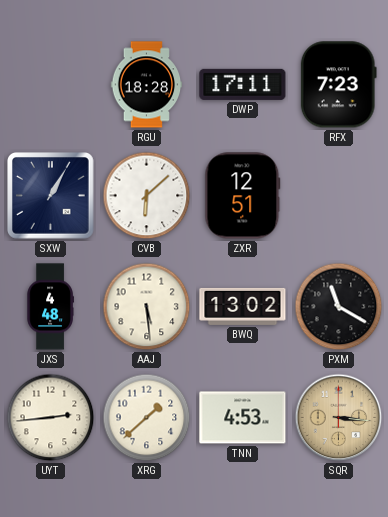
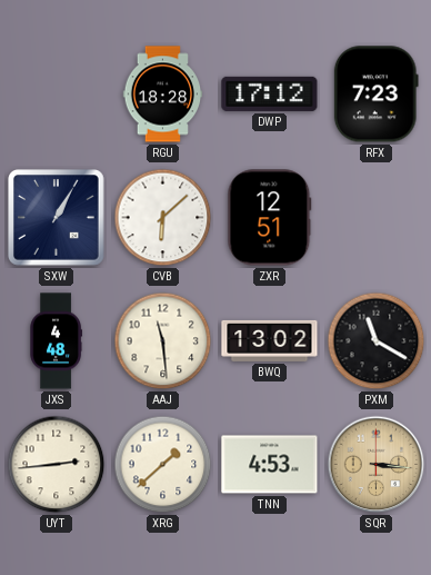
DWP: 17:11 -> 17:12 (270, 93)
AAJ: 5:29 -> 11:29 (163, 341)
